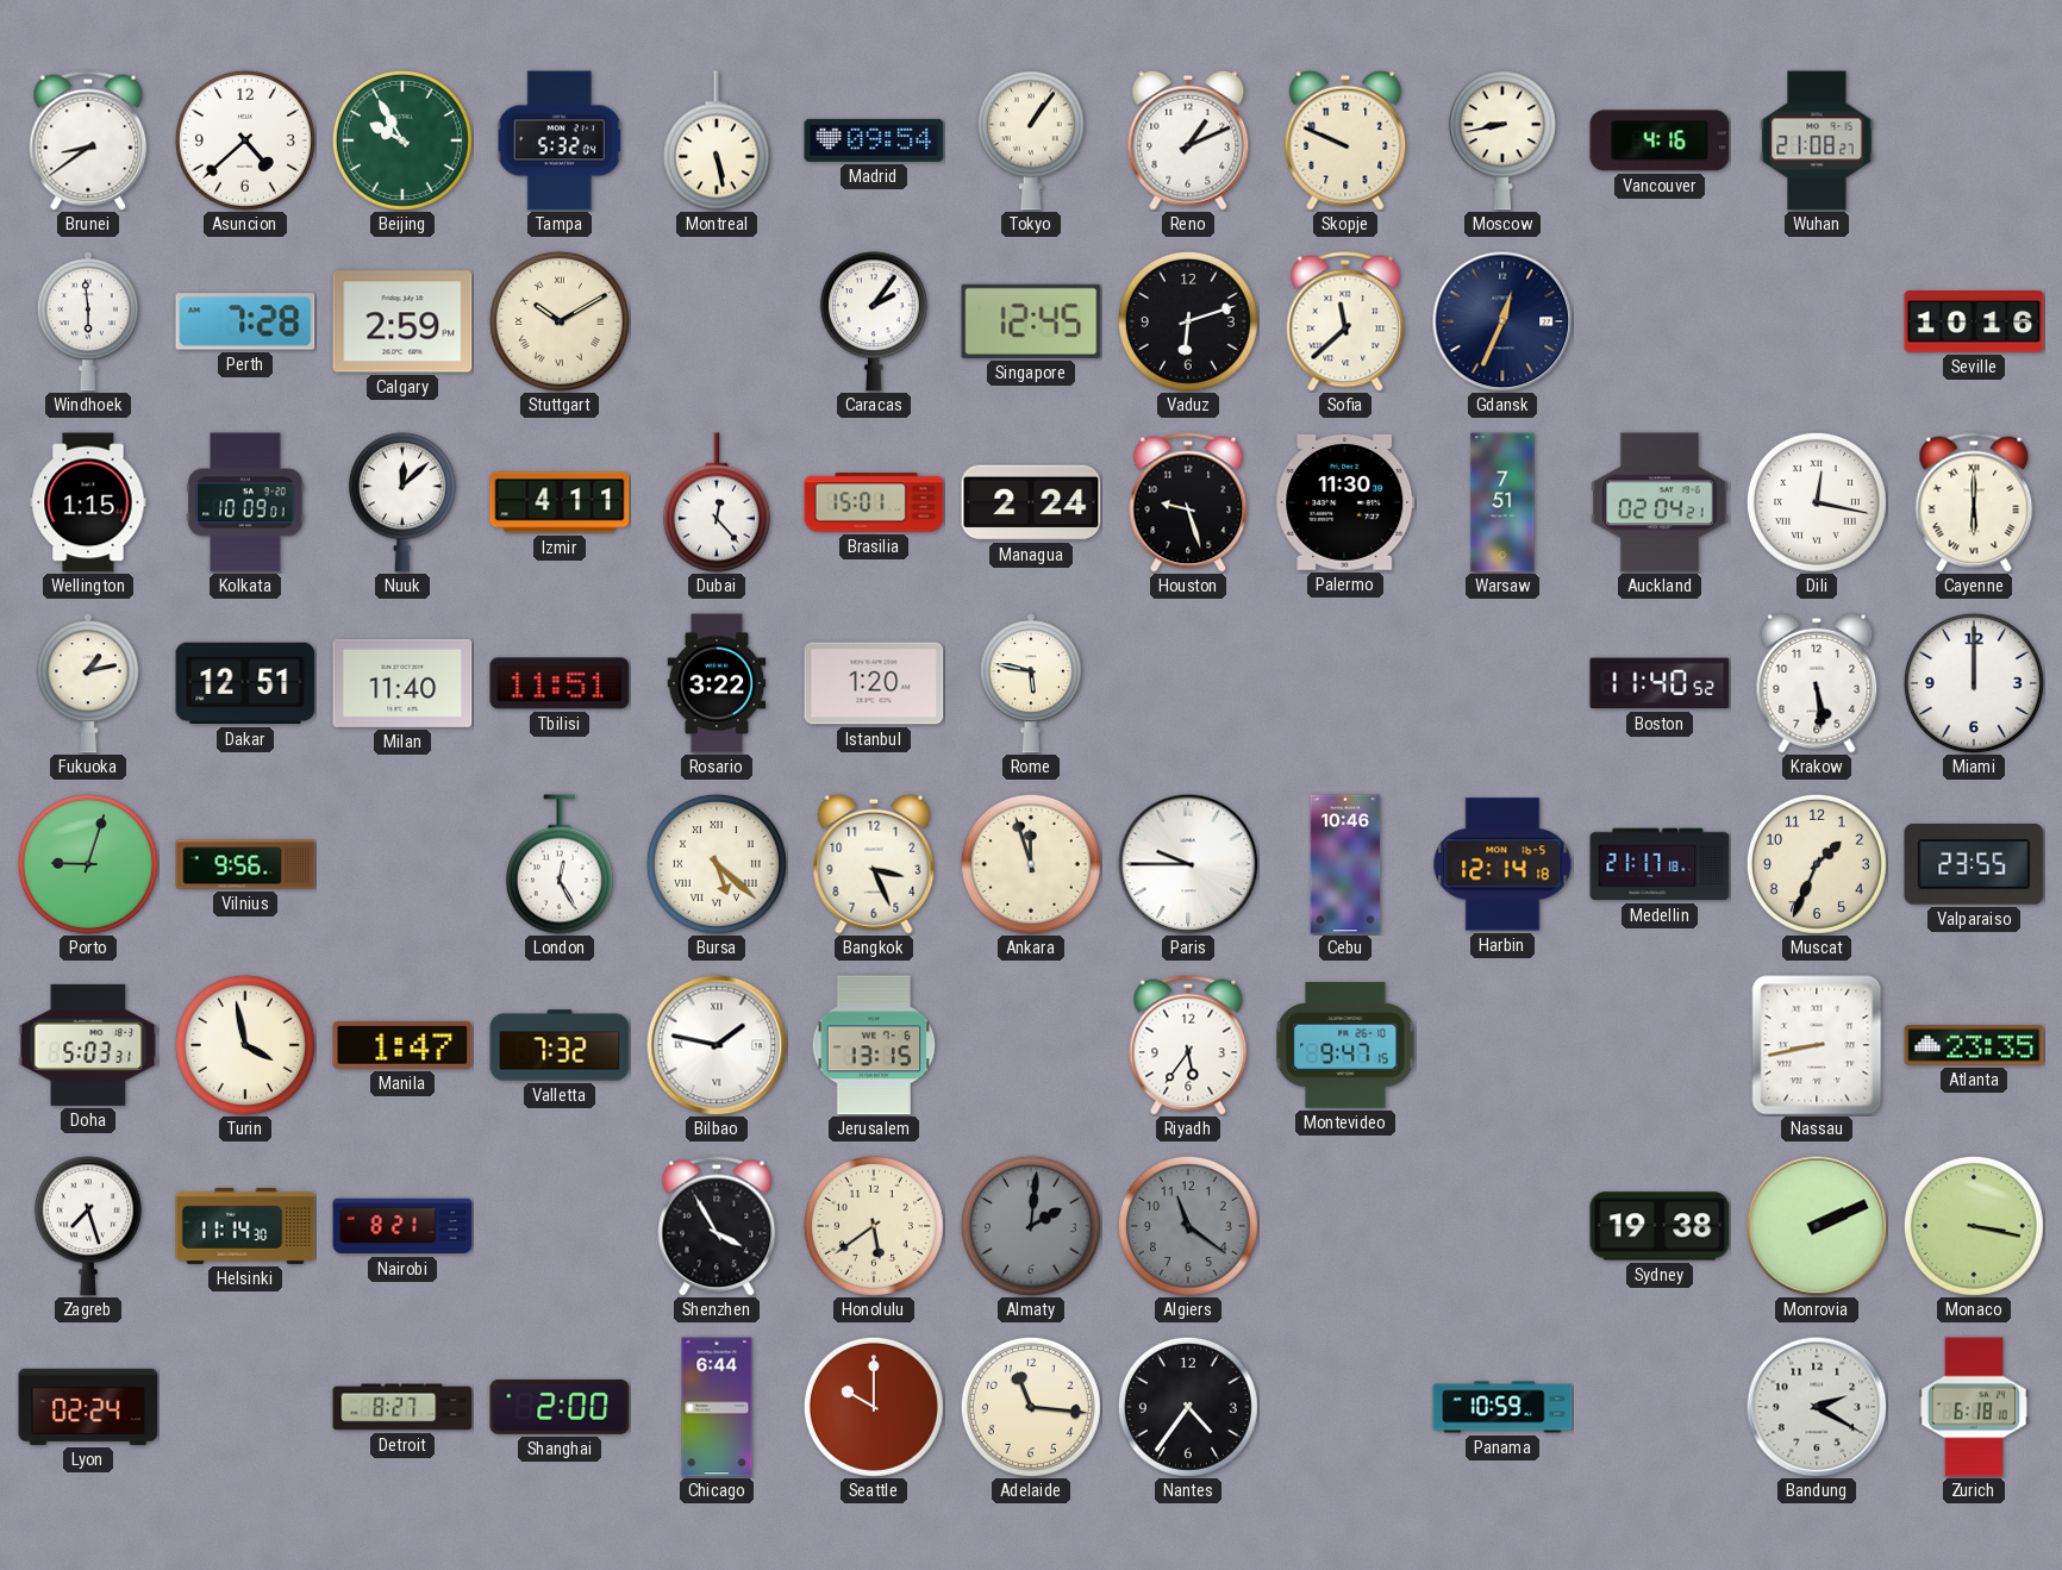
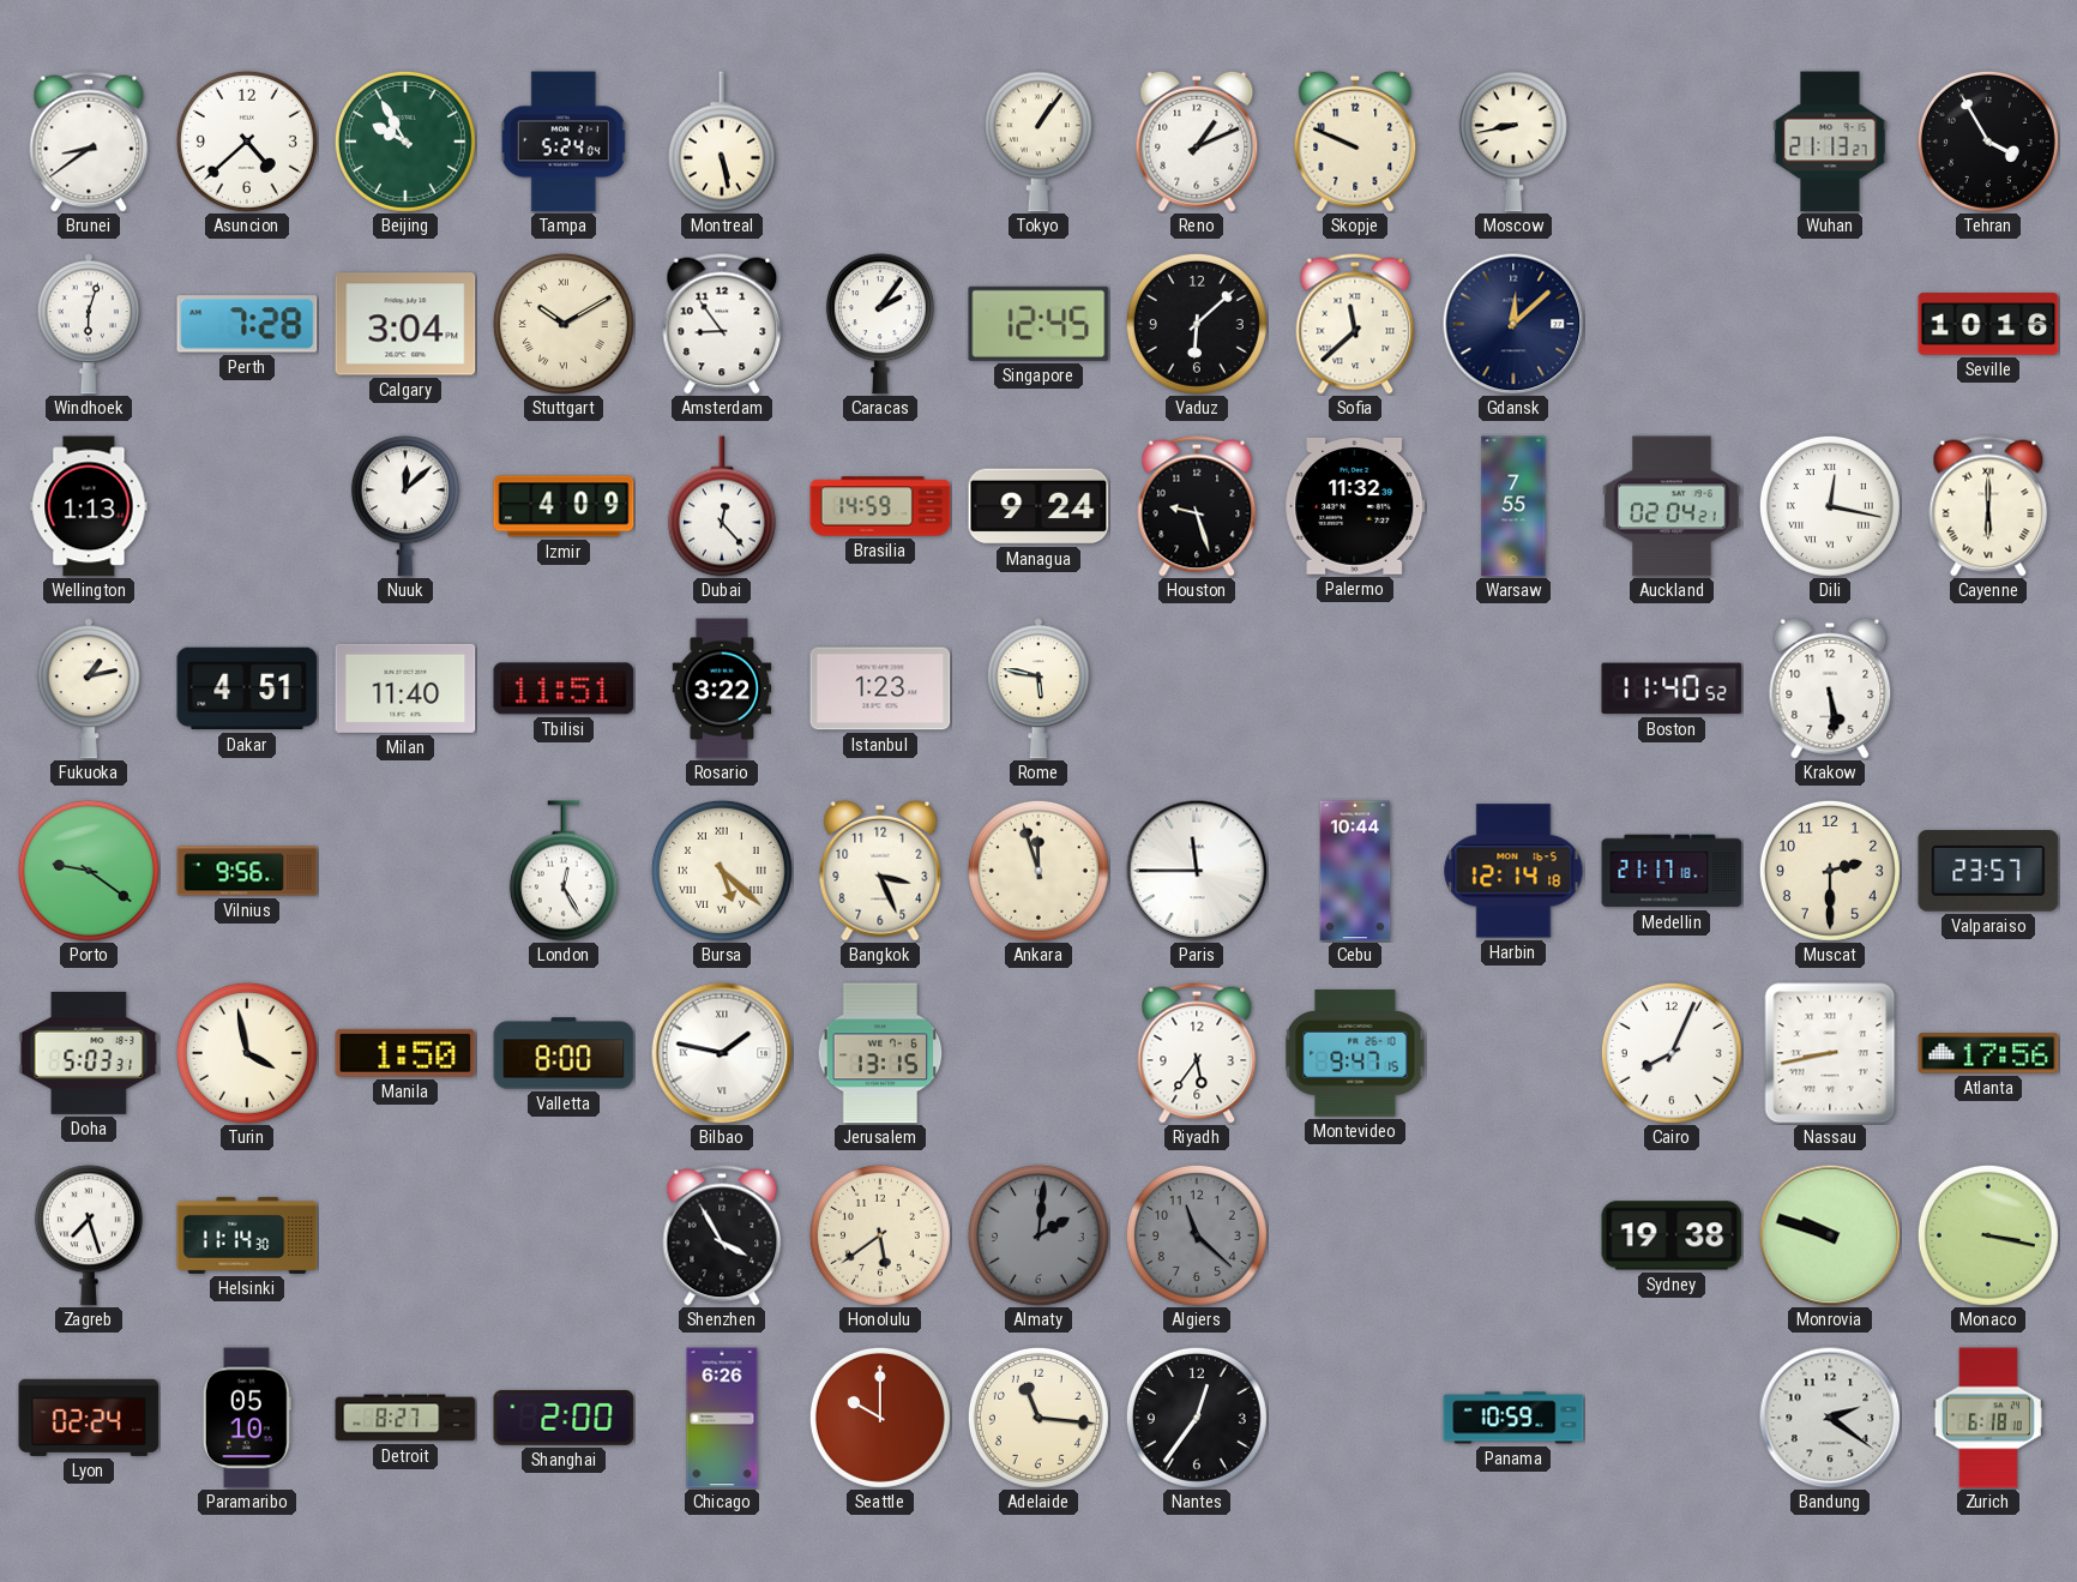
Tampa: 5:32 -> 5:24 (564, 142)
Madrid: 09:54 -> none (874, 140)
Vancouver: 4:16 -> none (1660, 140)
Wuhan: 21:08 -> 21:13 (1830, 142)
Tehran: none -> 3:55 (1988, 142)
Windhoek: 5:59 -> 6:03 (89, 324)
Calgary: 2:59 -> 3:04 (405, 324)
Amsterdam: none -> 8:54 (722, 324)
Vaduz: 6:12 -> 6:08 (1197, 324)
Gdansk: 12:34 -> 12:08 (1513, 324)
Wellington: 1:15 -> 1:13 (89, 506)
Kolkata: 10:09 -> none (245, 502)
Izmir: 4:11 -> 4:09 (564, 506)
Brasilia: 15:01 -> 14:59 (880, 506)
Managua: 2:24 -> 9:24 (1038, 506)
Palermo: 11:30 -> 11:32 (1355, 506)
Warsaw: 7:51 -> 7:55 (1513, 506)
Dakar: 12:51 -> 4:51 (247, 688)
Istanbul: 1:20 -> 1:23 (880, 688)
Miami: 12:00 -> none (1974, 683)
Porto: 9:03 -> 9:21 (89, 871)
Paris: 9:45 -> 11:45 (1197, 871)
Cebu: 10:46 -> 10:44 (1355, 871)
Muscat: 1:34 -> 2:30 (1830, 871)
Valparaiso: 23:55 -> 23:57 (1988, 872)
Manila: 1:47 -> 1:50 (405, 1053)
Valletta: 7:32 -> 8:00 (564, 1053)
Cairo: none -> 8:04 (1672, 1053)
Atlanta: 23:35 -> 17:56 (1988, 1053)
Nairobi: 8:21 -> none (402, 1226)
Algiers: 11:21 -> 11:22 (1197, 1235)
Monrovia: 2:11 -> 9:48 (1830, 1235)
Paramaribo: none -> 05:10 (247, 1418)
Chicago: 6:44 -> 6:26 (722, 1418)
Nantes: 4:36 -> 12:36 (1197, 1418)
Bandung: 2:20 -> 2:21 (1830, 1418)
